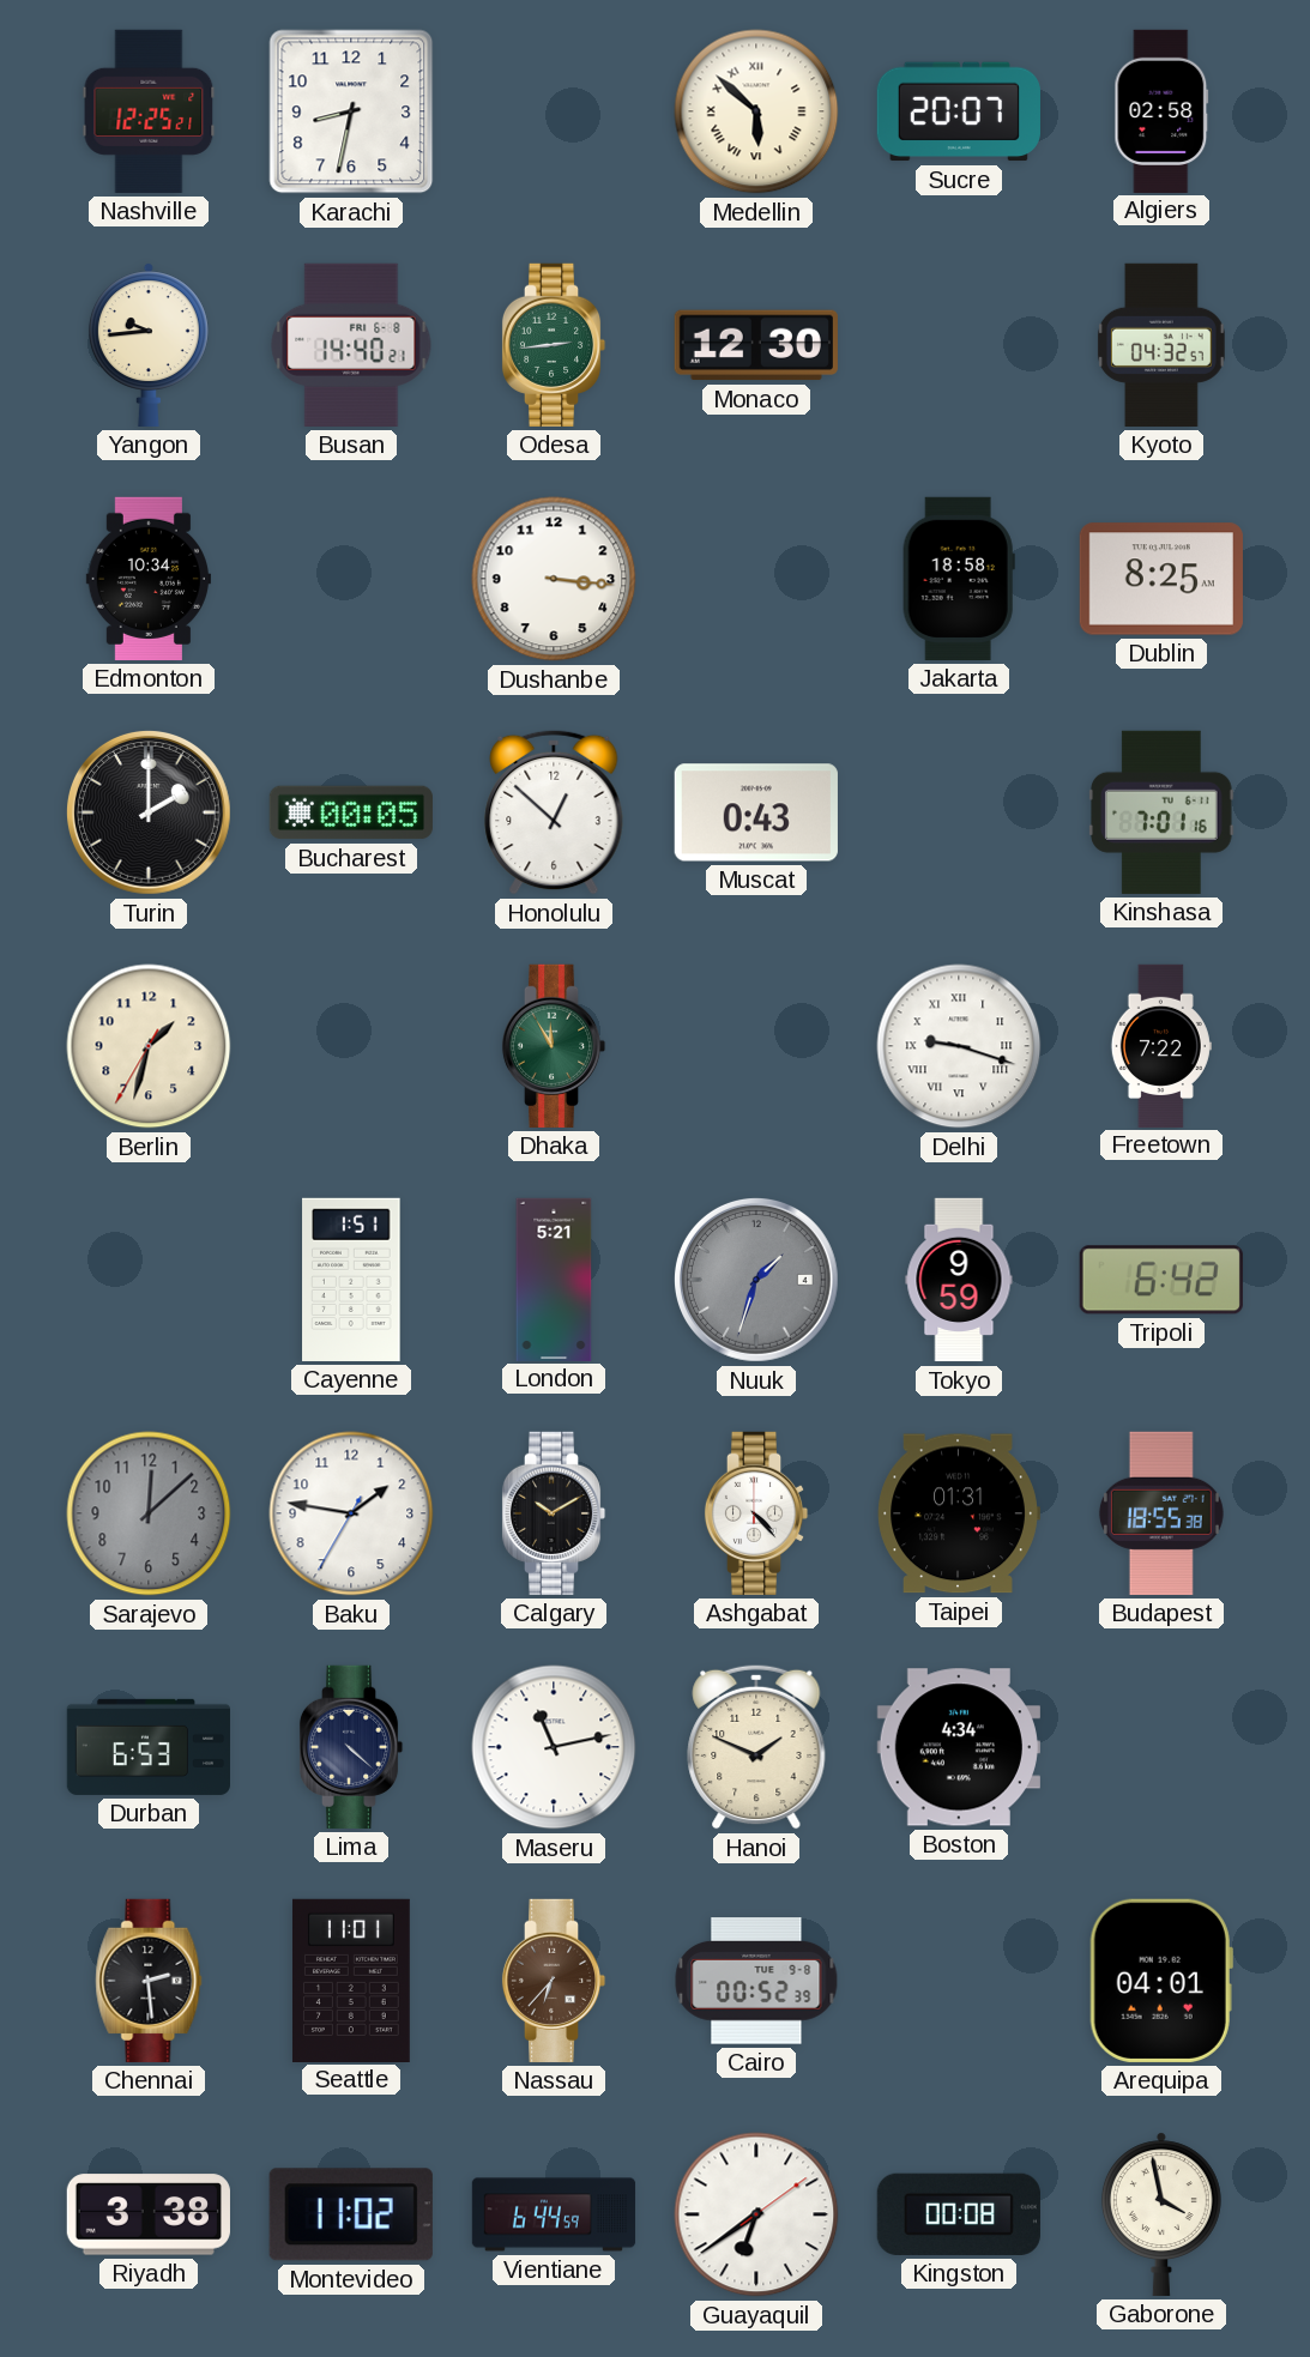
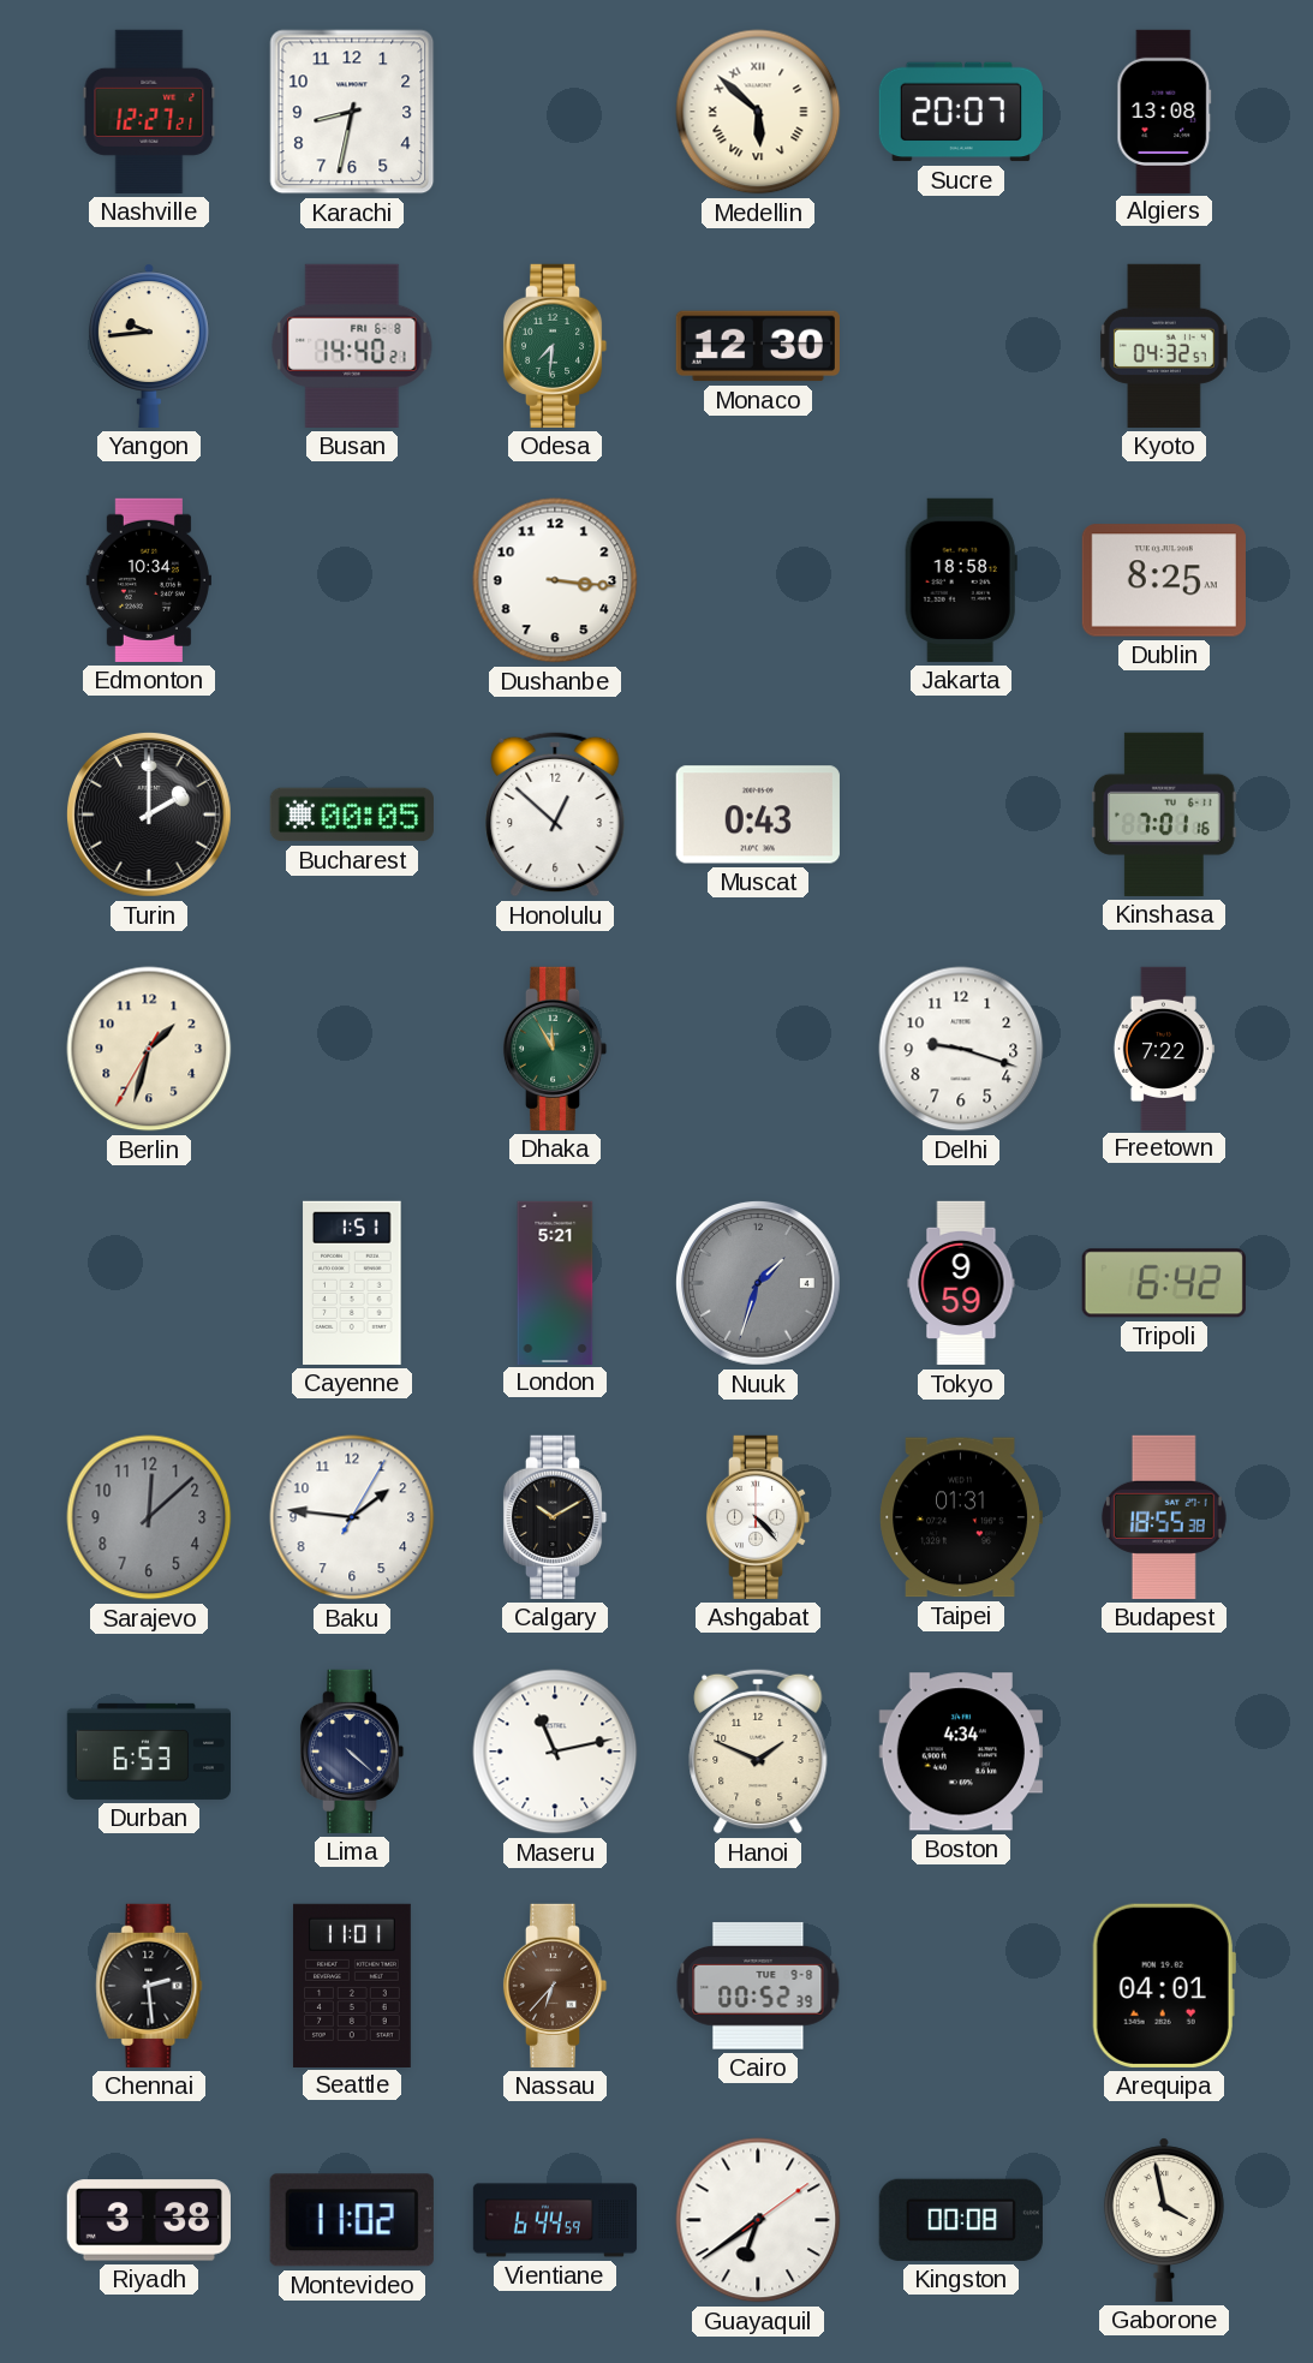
Nashville: 12:25 -> 12:27 (149, 112)
Algiers: 02:58 -> 13:08 (1164, 111)
Odesa: 2:44 -> 7:31 (555, 346)
Delhi numerals: Roman -> Arabic (961, 1049)
Baku: 1:46:35 -> 1:46:05 (352, 1517)
